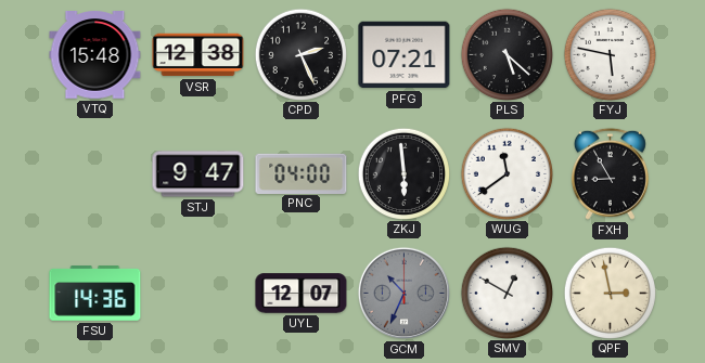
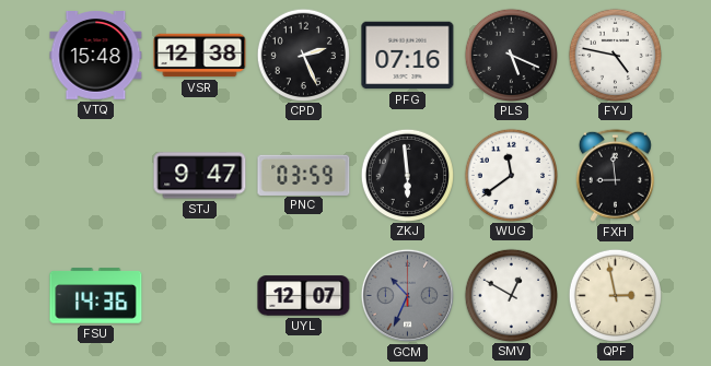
PFG: 07:21 -> 07:16 (408, 56)
PLS: 5:22 -> 5:19 (511, 55)
FYJ: 5:47 -> 4:47 (615, 55)
PNC: 04:00 -> 03:59 (304, 175)
FXH: 8:55 -> 8:59 (615, 175)
